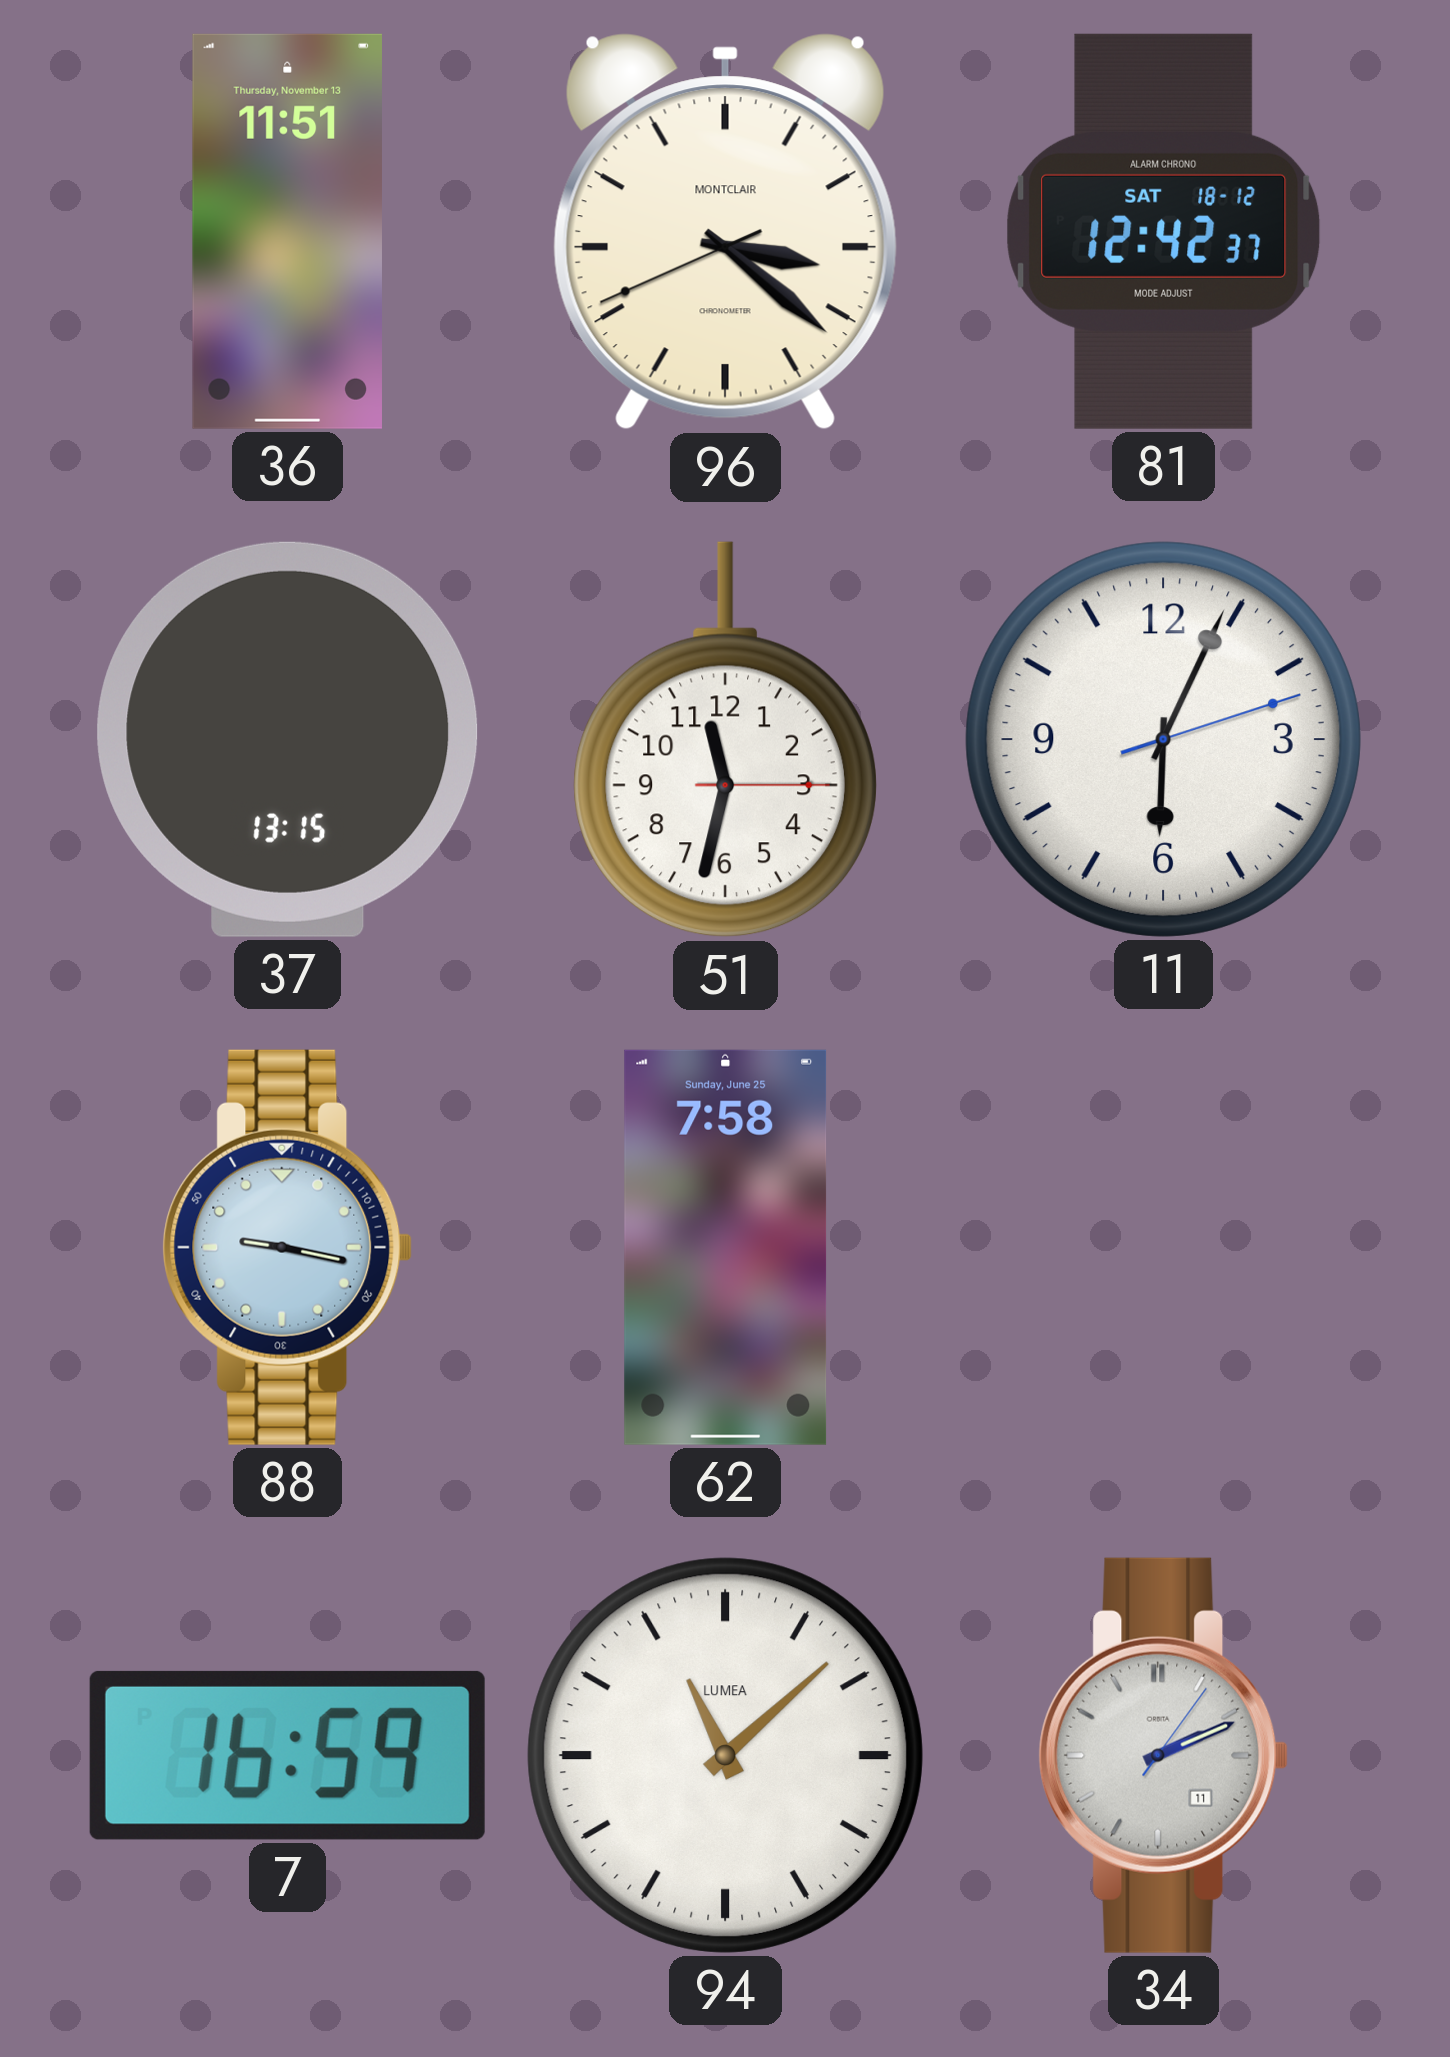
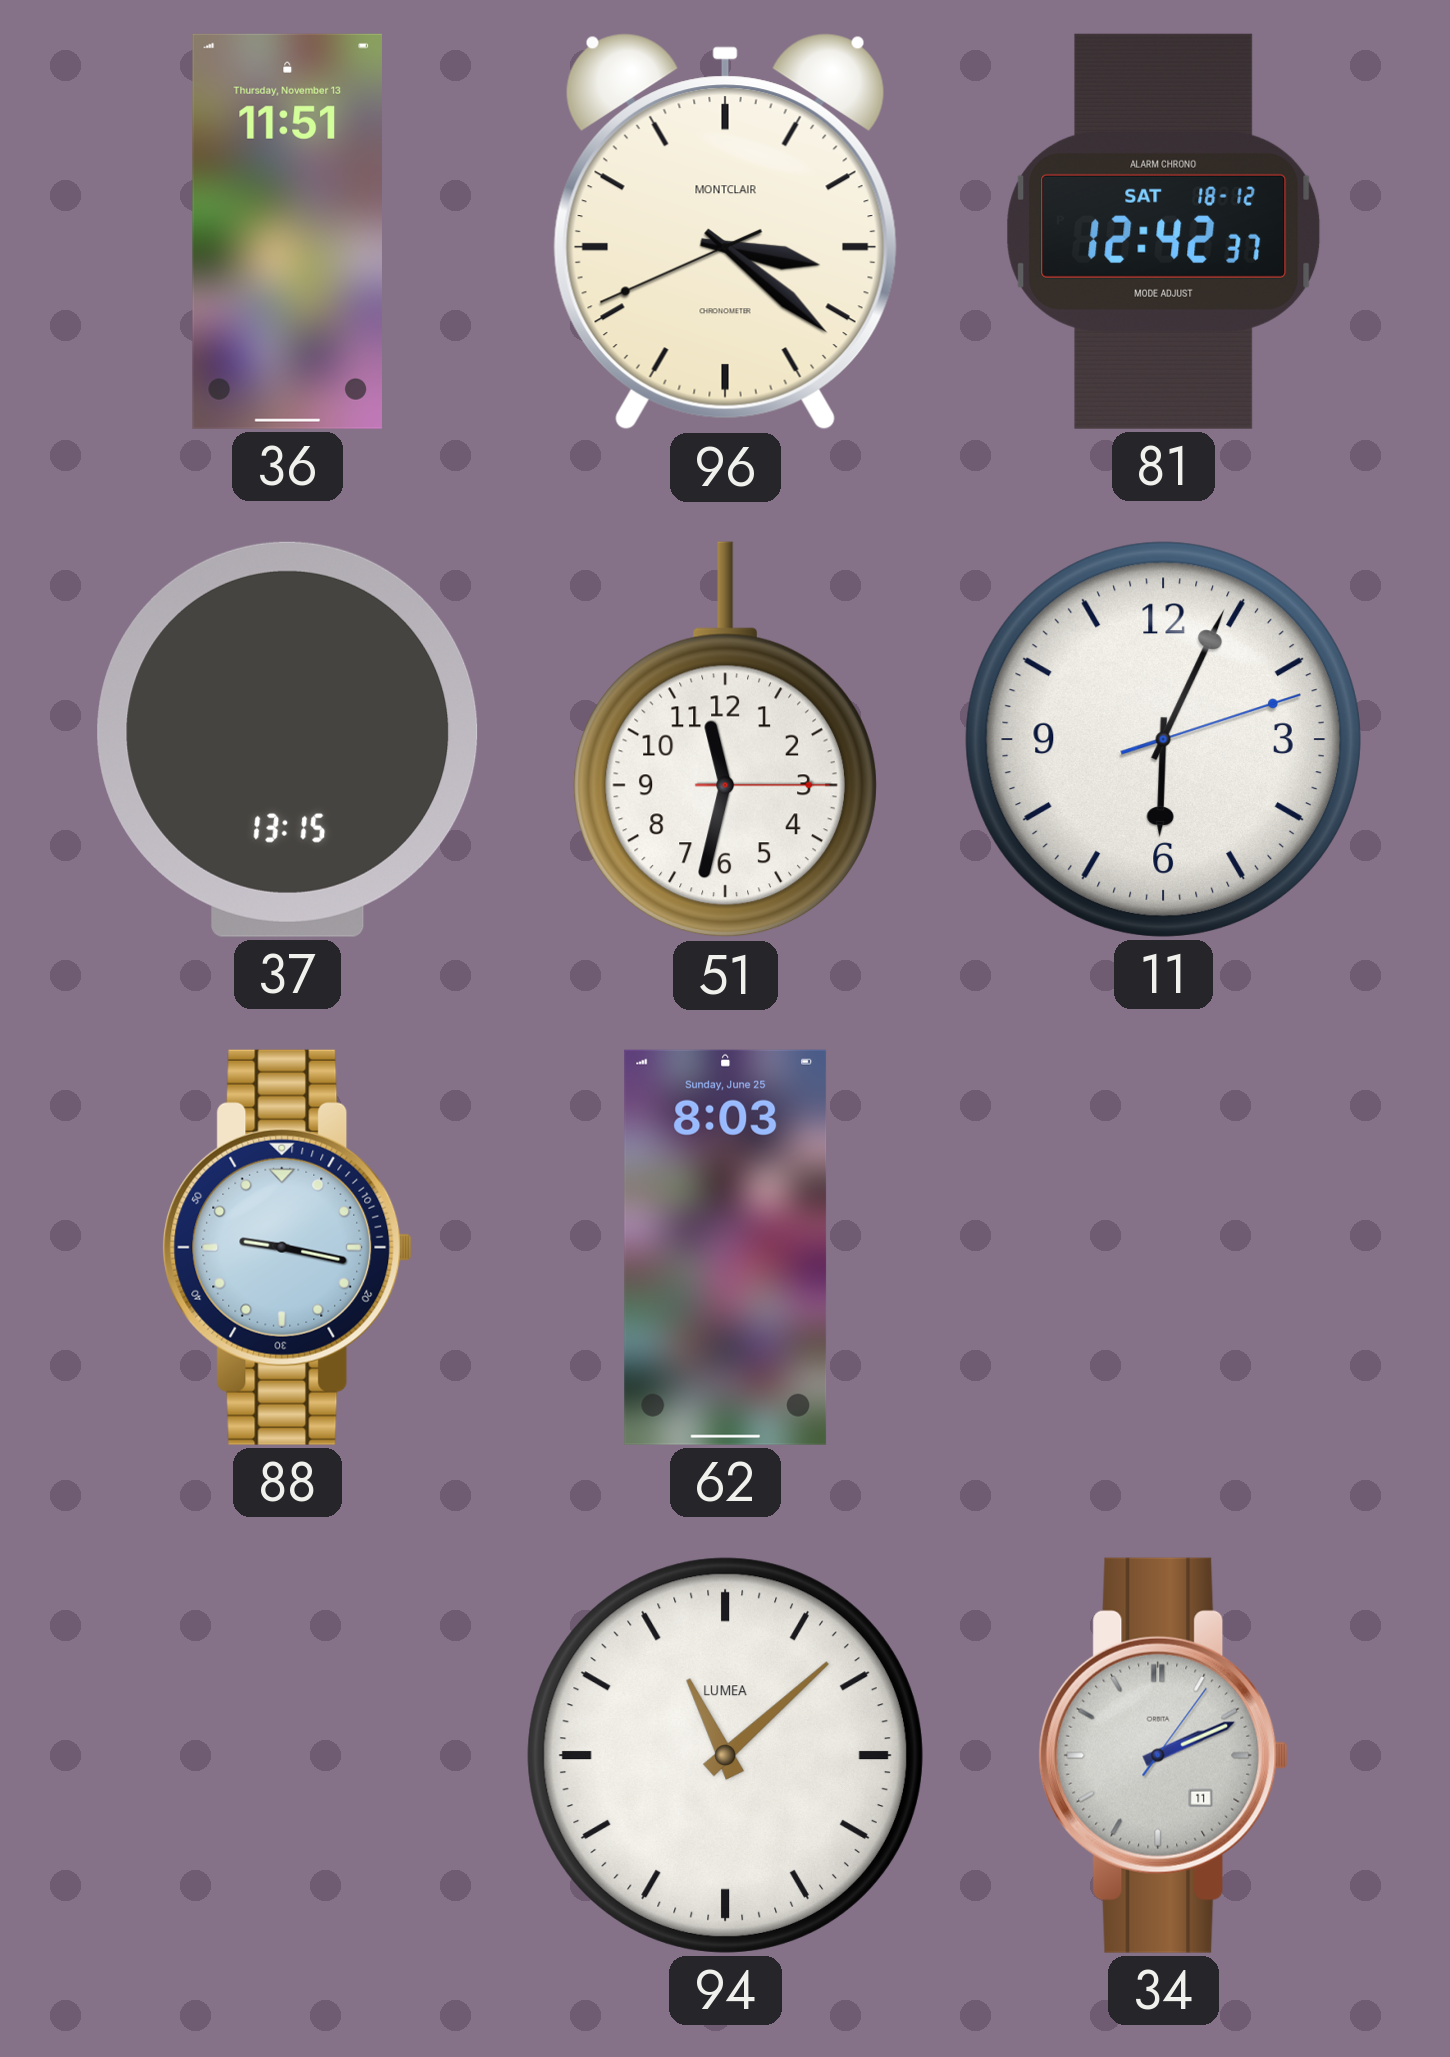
62: 7:58 -> 8:03 (726, 1247)
7: 16:59 -> none (287, 1755)
